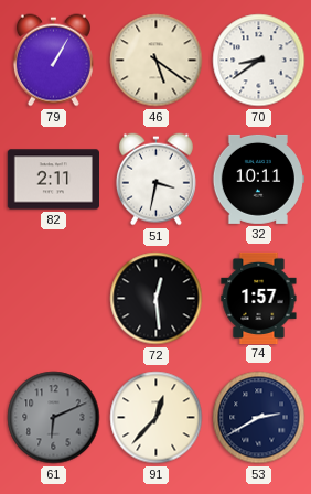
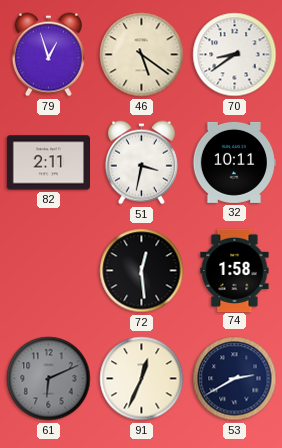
79: 1:05 -> 12:57 (48, 55)
74: 1:57 -> 1:58 (235, 270)
91: 12:37 -> 12:34 (142, 379)
